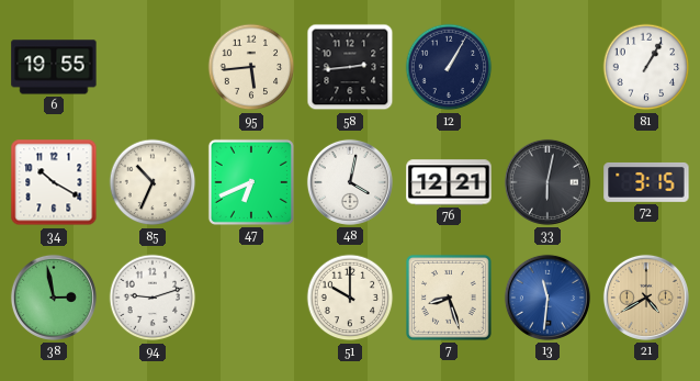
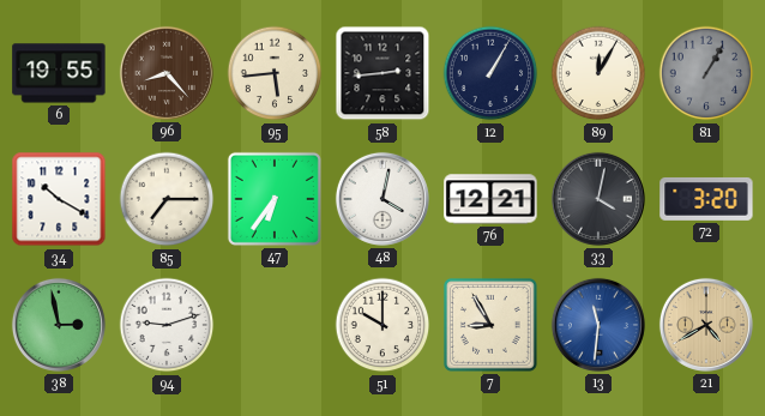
96: none -> 8:23 (167, 73)
89: none -> 12:05 (598, 73)
81 dial: white -> grey (706, 73)
85: 10:34 -> 7:15 (167, 199)
47: 6:41 -> 6:36 (275, 199)
33: 6:02 -> 4:02 (598, 199)
72: 3:15 -> 3:20 (706, 199)
7: 8:27 -> 8:55 (490, 325)
